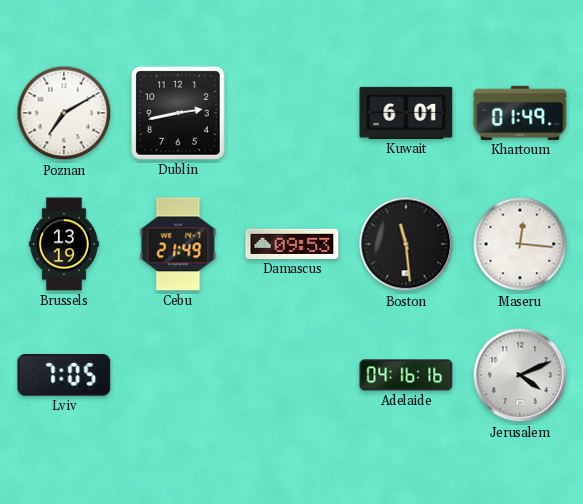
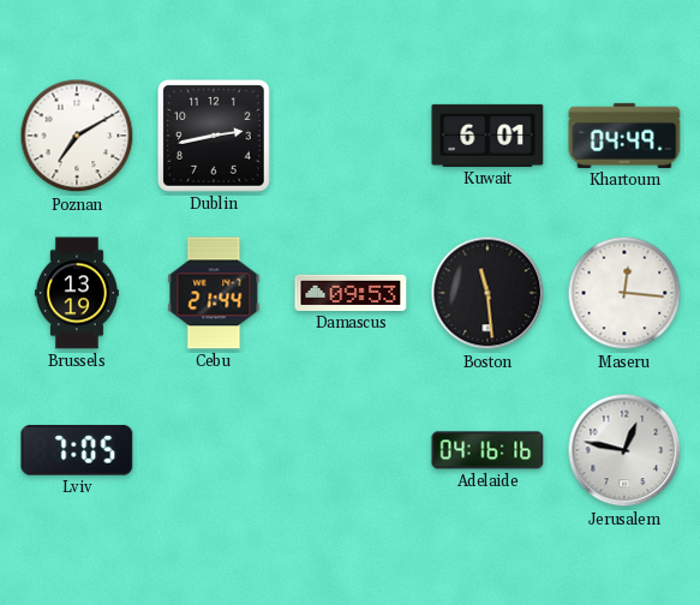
Khartoum: 01:49 -> 04:49 (624, 136)
Cebu: 21:49 -> 21:44 (214, 293)
Jerusalem: 4:11 -> 12:47 (624, 450)
